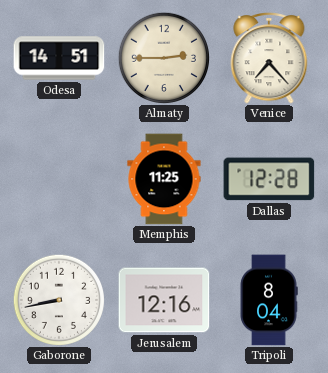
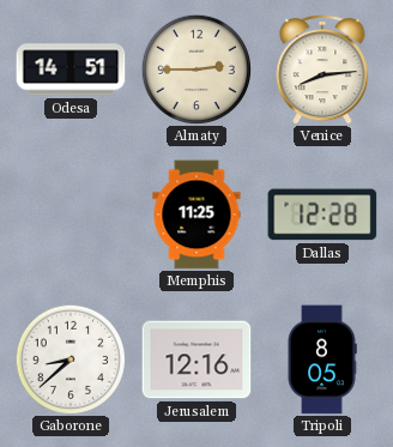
Venice: 7:23 -> 8:14 (322, 71)
Gaborone: 8:43 -> 8:38 (69, 358)
Tripoli: 8:04 -> 8:05 (322, 360)
